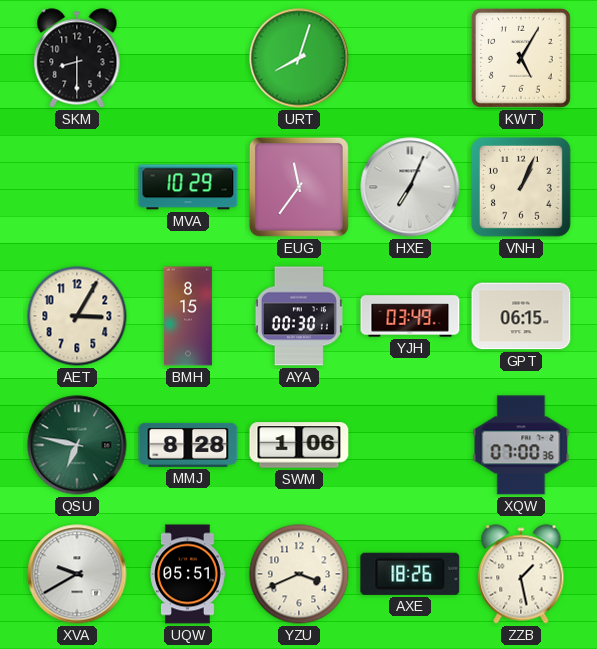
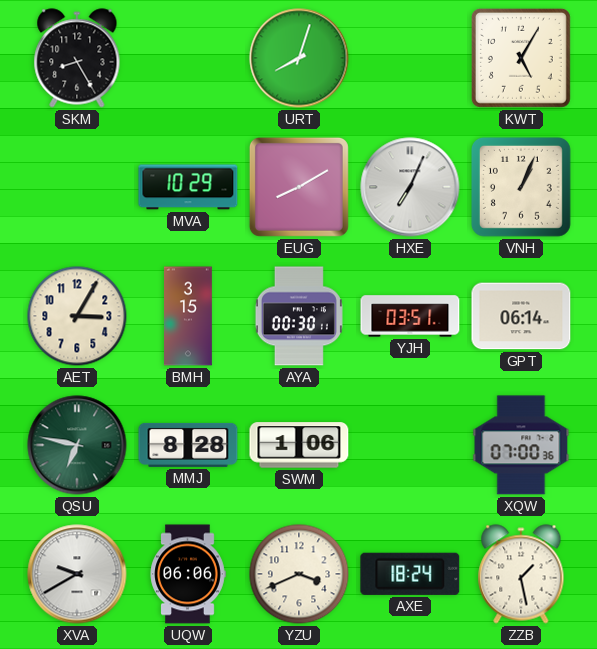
SKM: 8:30 -> 8:25 (77, 58)
EUG: 11:36 -> 8:10 (299, 187)
BMH: 8:15 -> 3:15 (189, 316)
YJH: 03:49 -> 03:51 (410, 316)
GPT: 06:15 -> 06:14 (521, 316)
UQW: 05:51 -> 06:06 (188, 574)
AXE: 18:26 -> 18:24 (410, 574)
